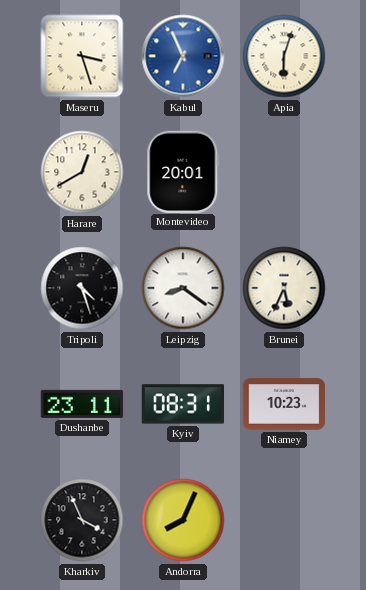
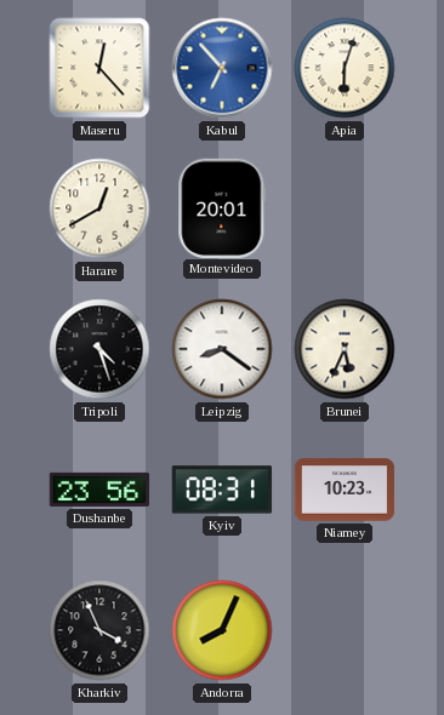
Maseru: 3:27 -> 12:23 (99, 68)
Kabul: 6:56 -> 6:53 (222, 68)
Dushanbe: 23:11 -> 23:56 (99, 490)
